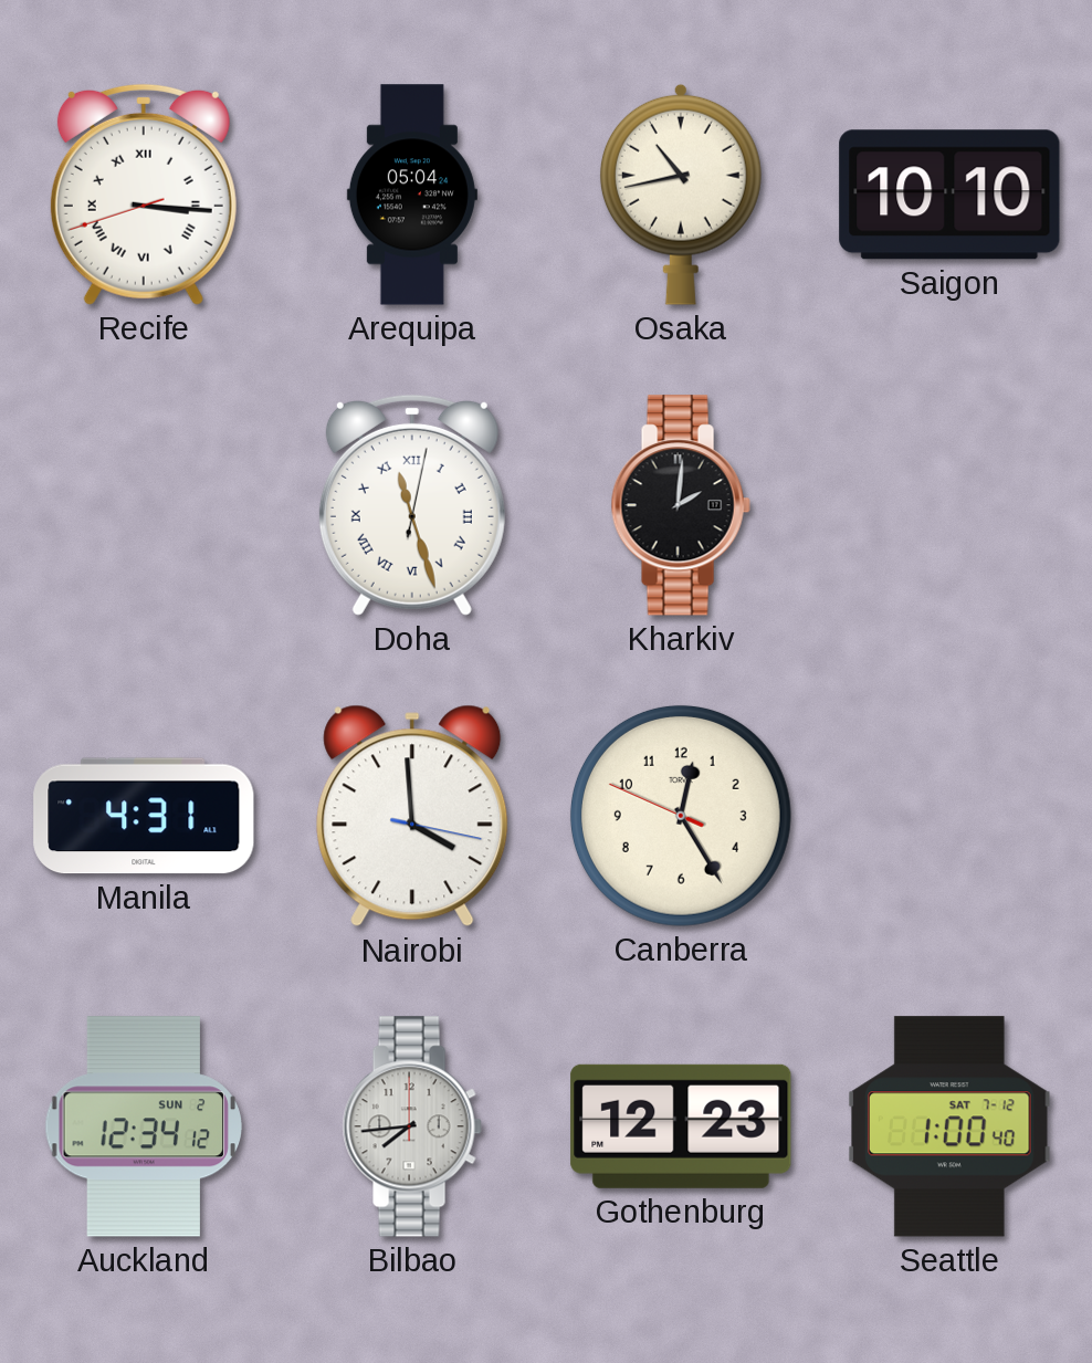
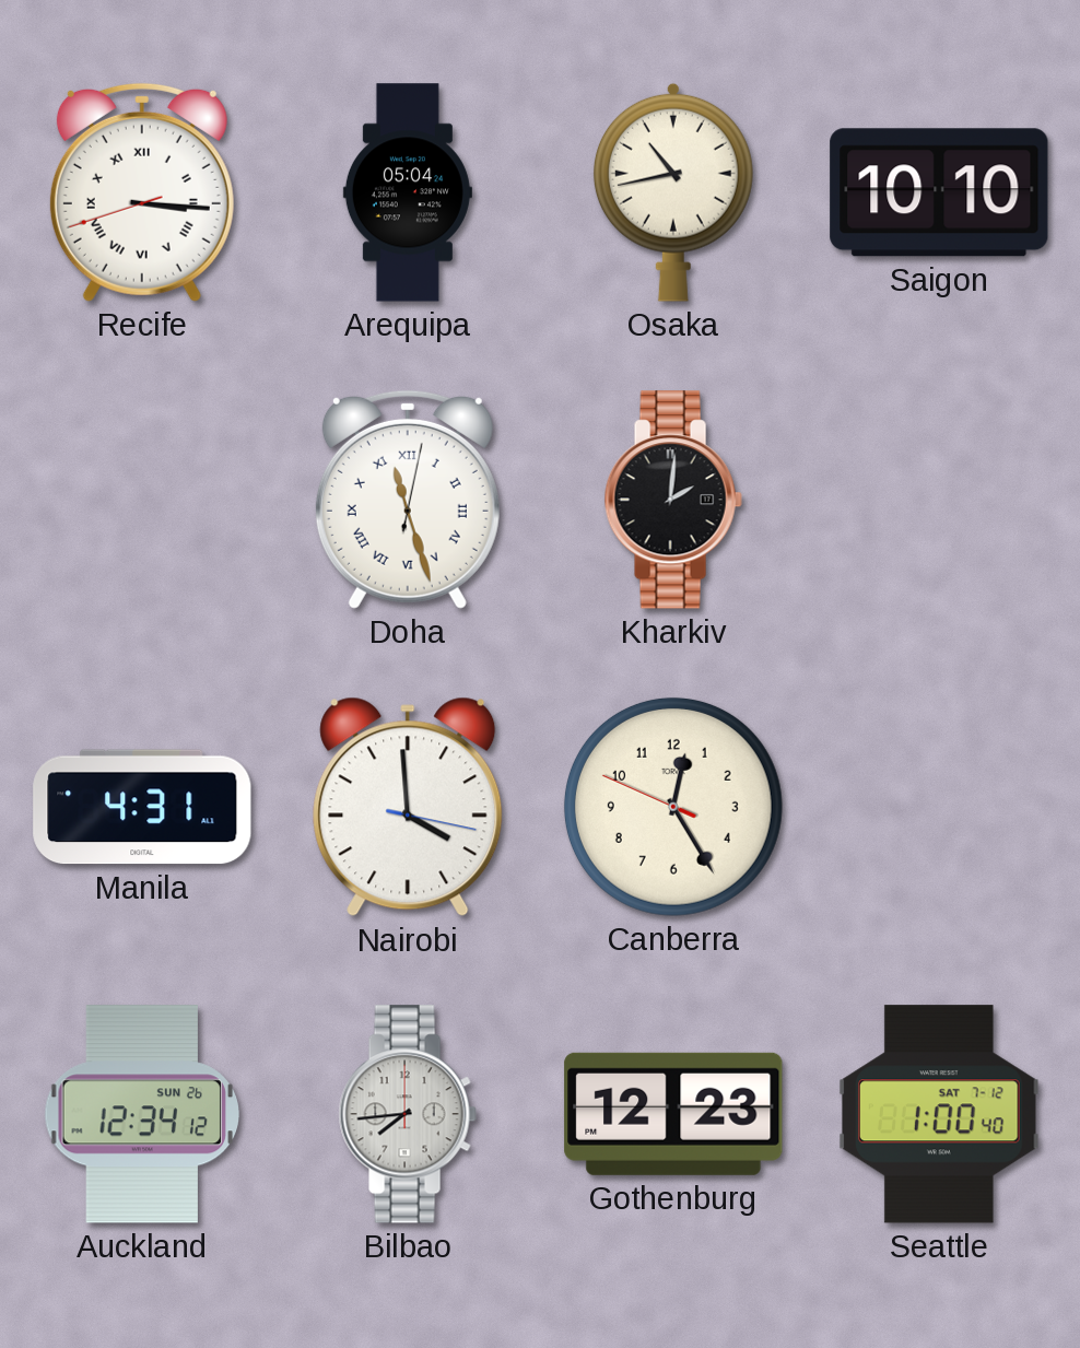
Auckland date: SUN 2 -> SUN 26 (141, 1114)
